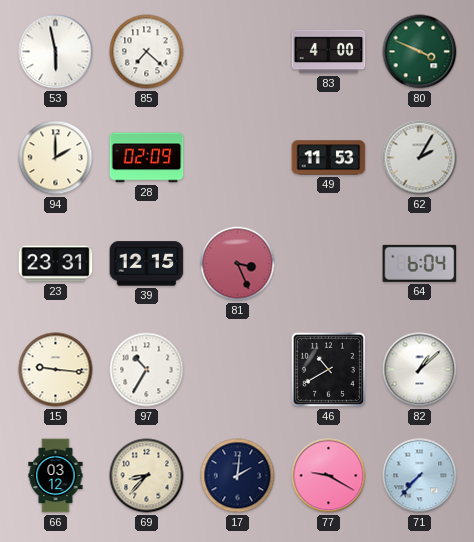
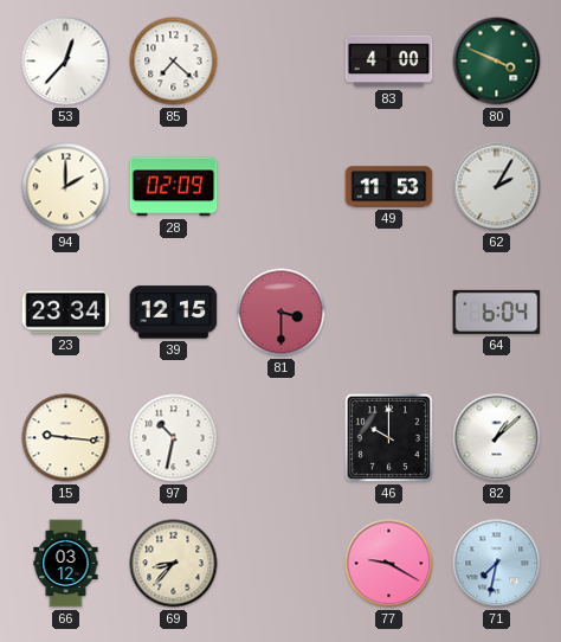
53: 5:58 -> 12:37 (66, 62)
23: 23:31 -> 23:34 (66, 313)
81: 3:26 -> 3:30 (282, 313)
97: 10:35 -> 10:32 (174, 438)
46: 10:40 -> 10:00 (388, 437)
17: 2:01 -> none (238, 476)
71: 7:37 -> 7:32 (497, 564)
